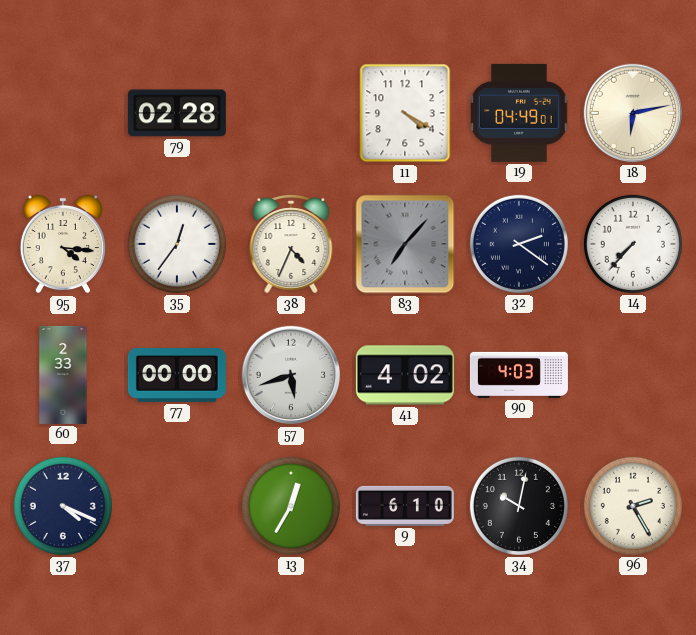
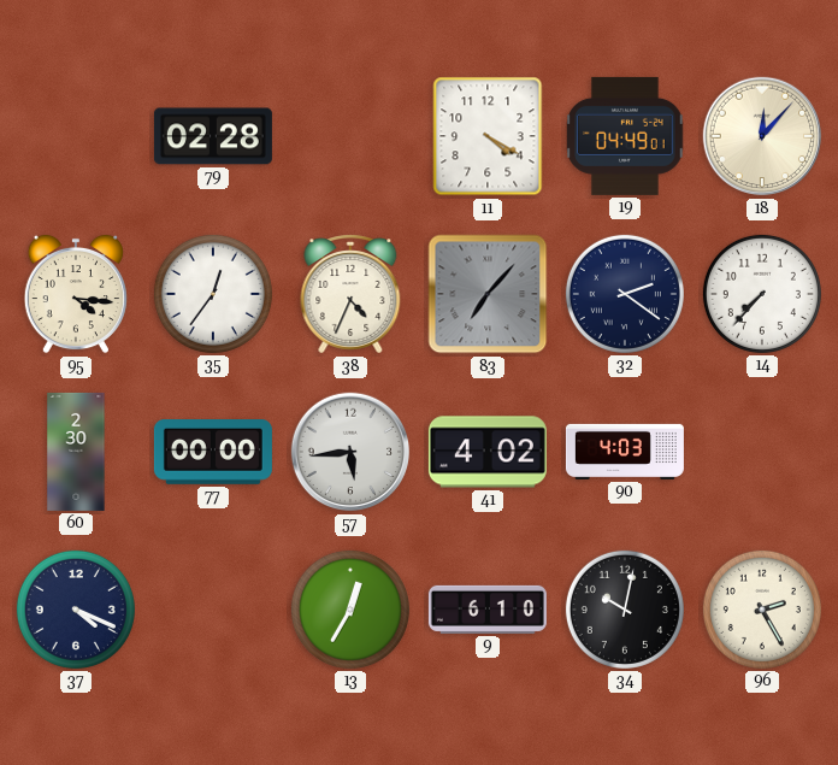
18: 6:13 -> 12:07 (762, 136)
60: 2:33 -> 2:30 (76, 452)
57: 5:42 -> 5:44 (350, 452)
